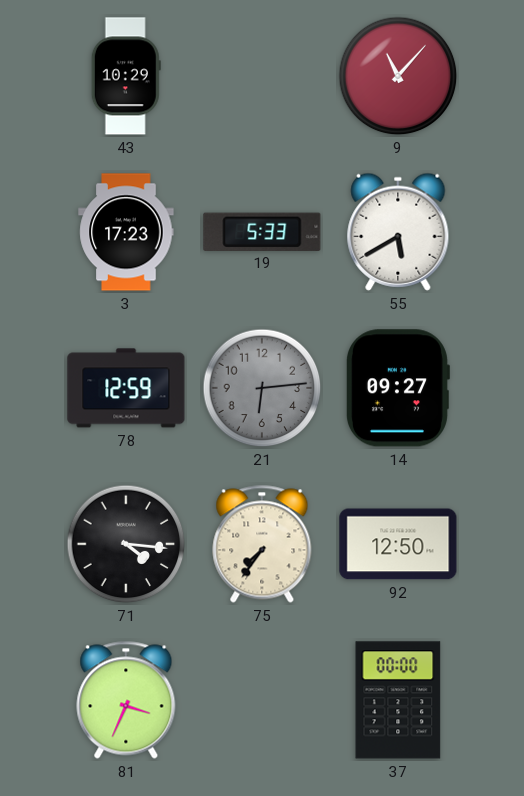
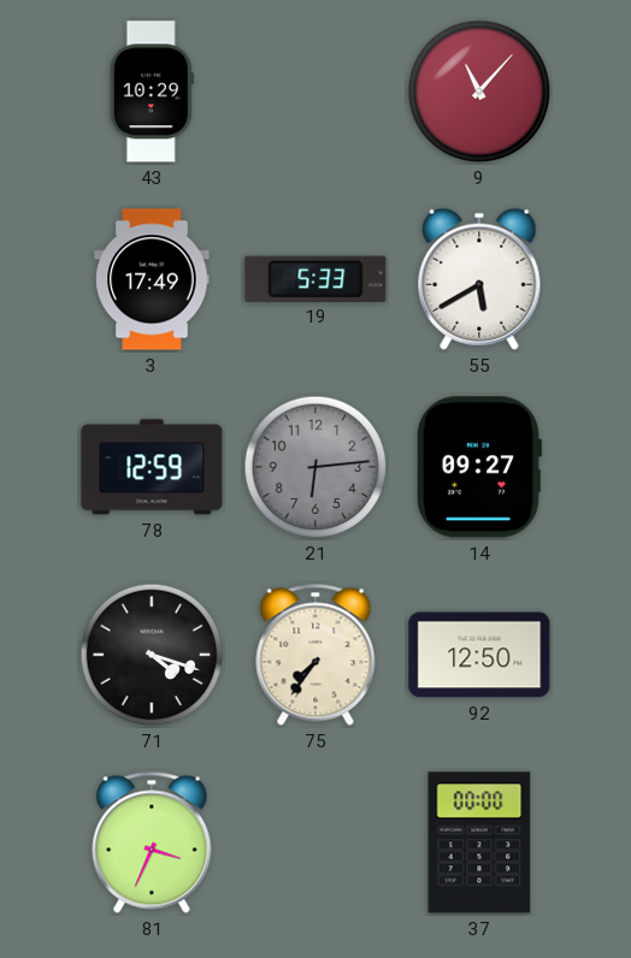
3: 17:23 -> 17:49 (152, 279)
71: 4:16 -> 4:18 (152, 655)
